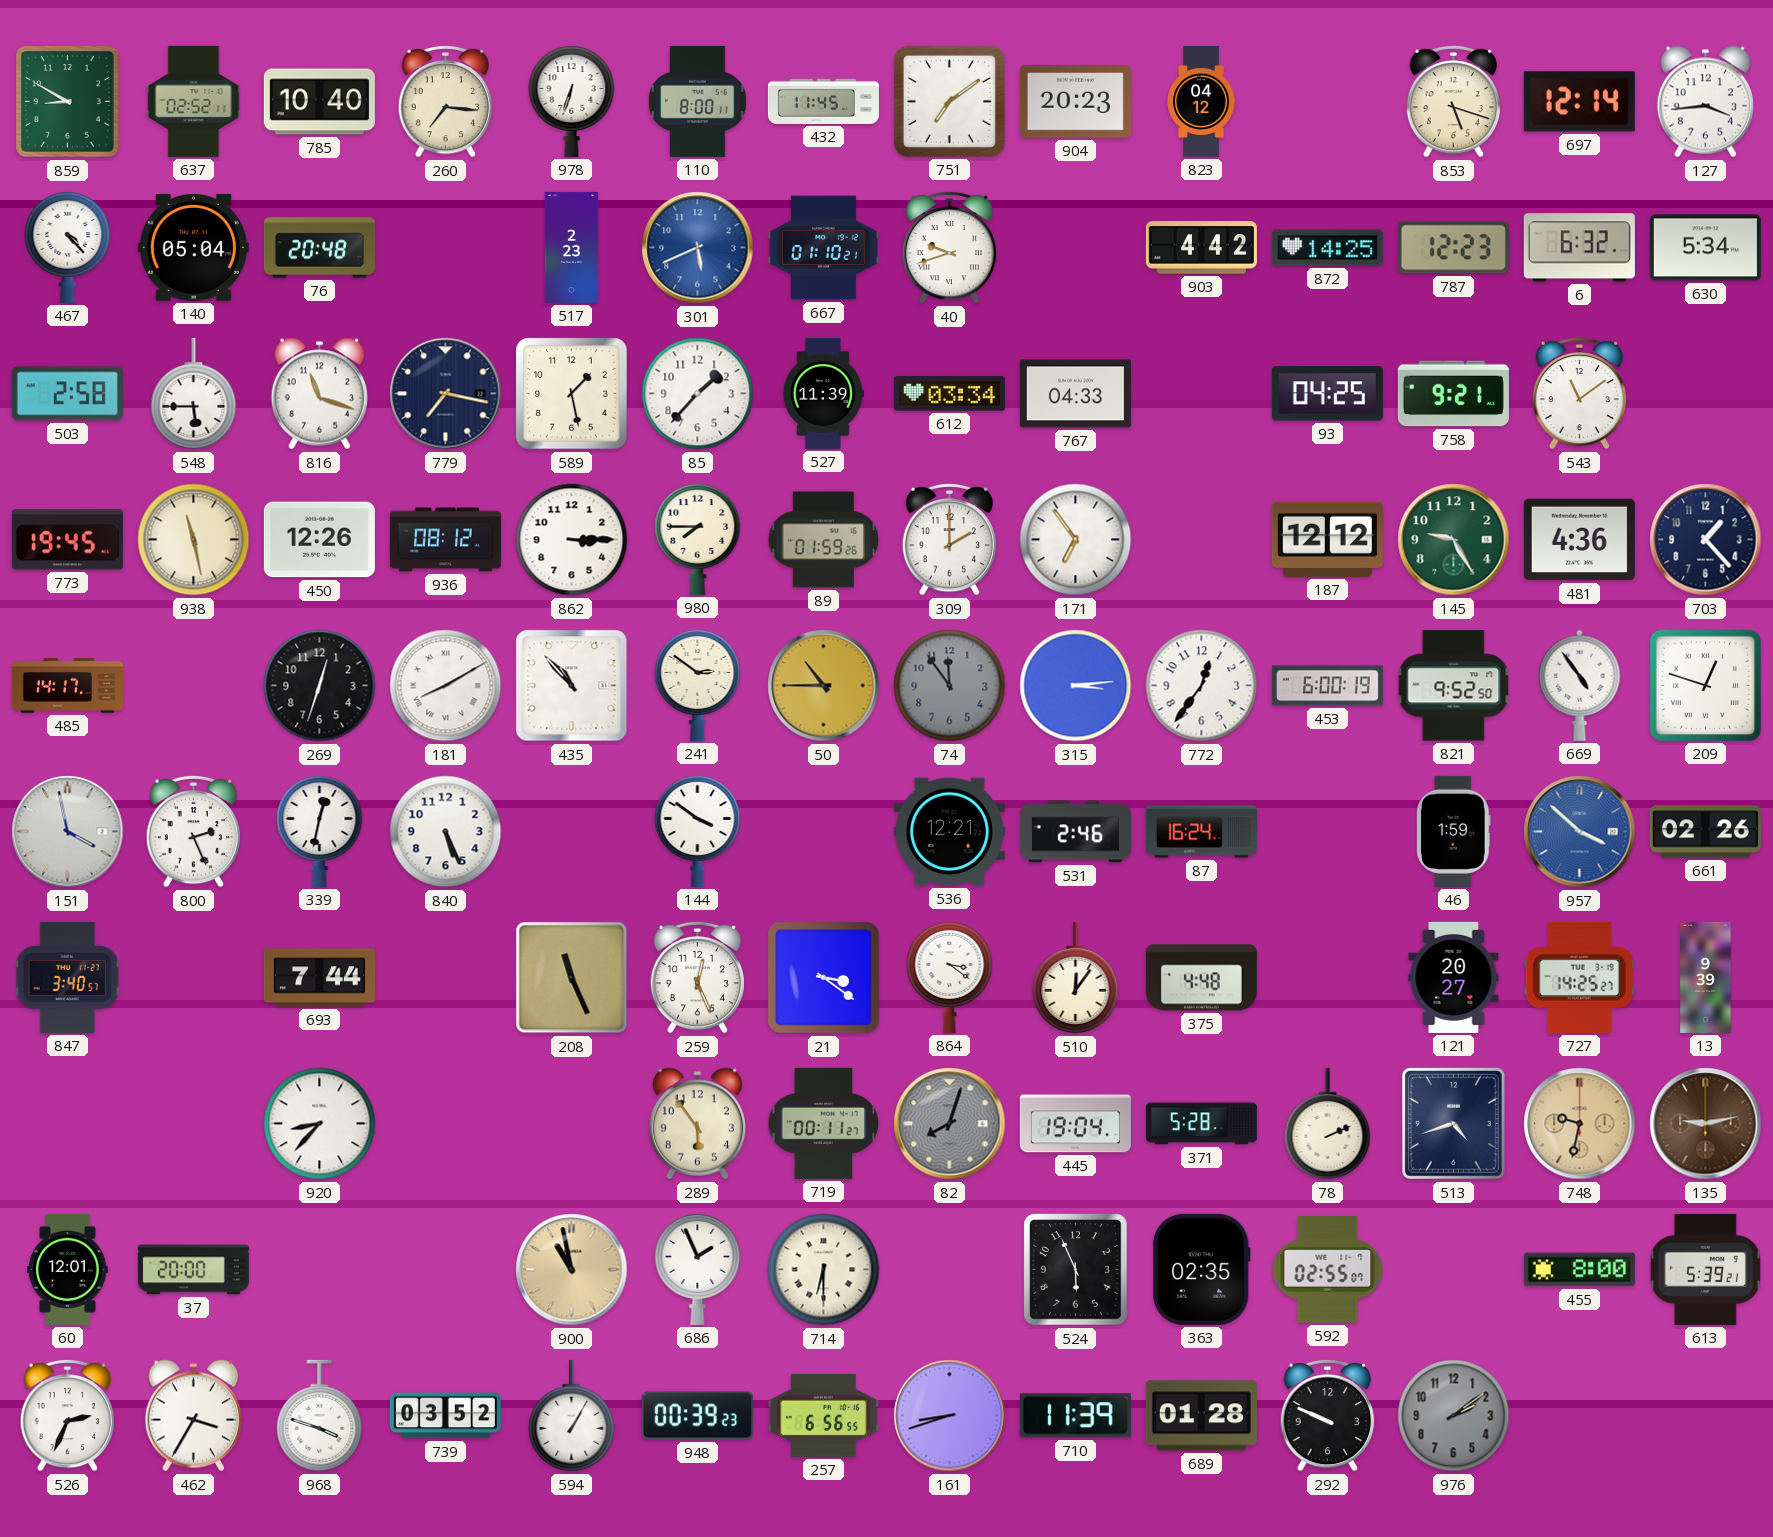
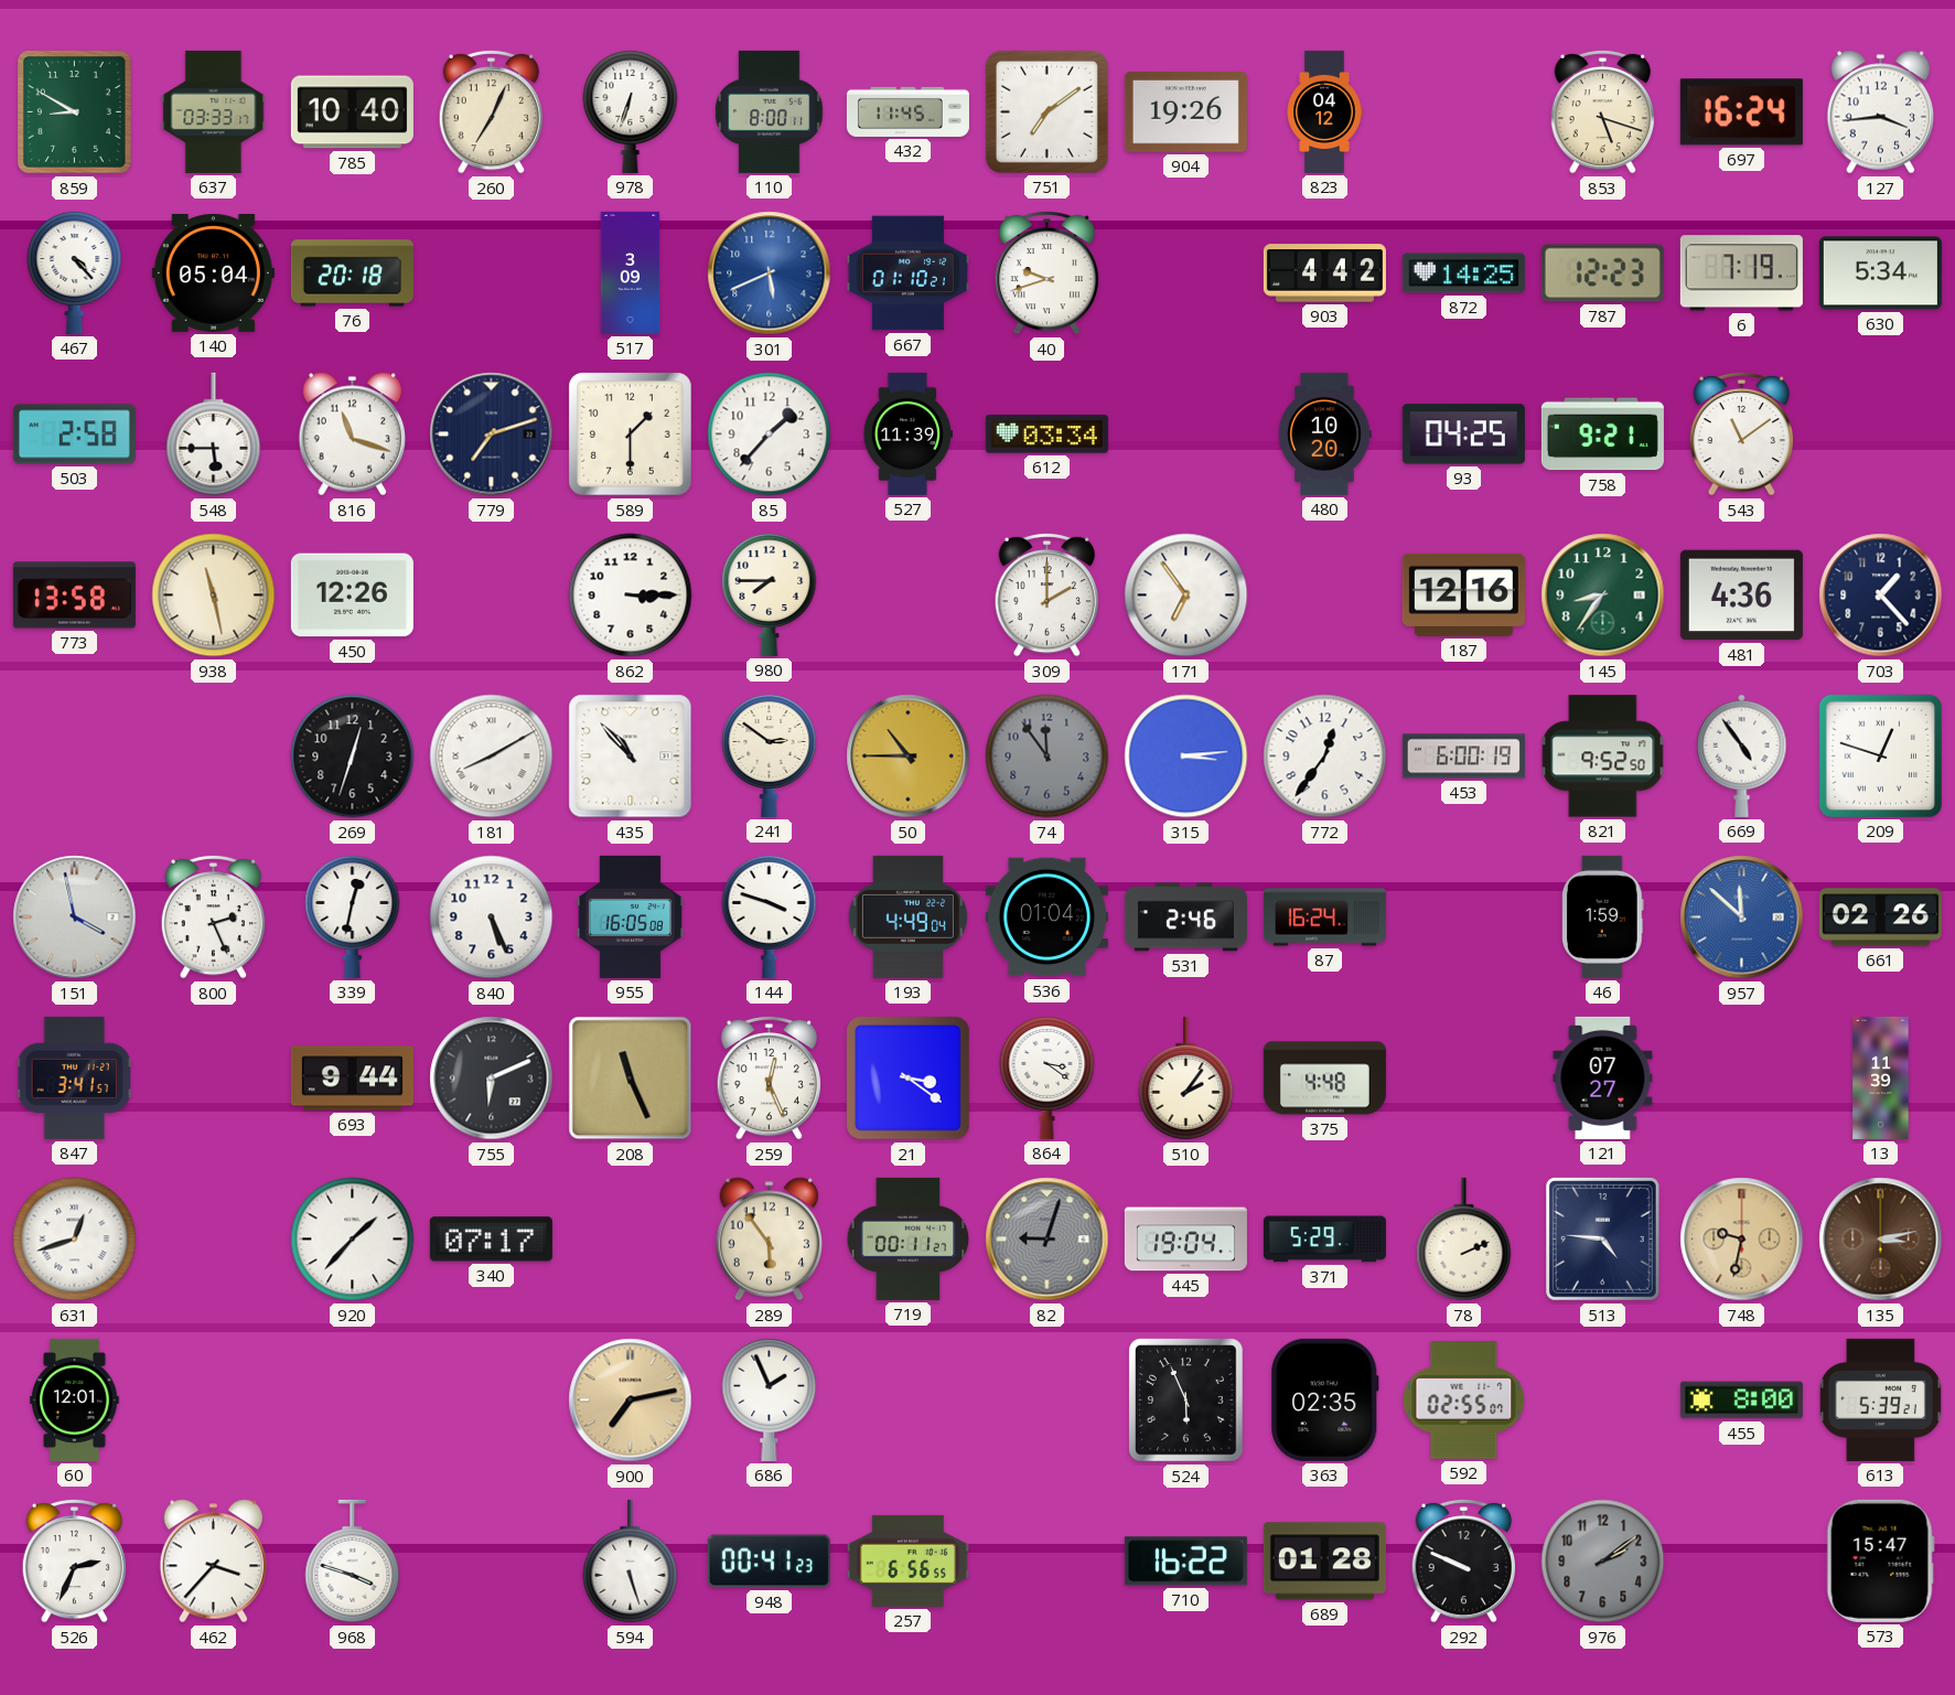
637: 02:52 -> 03:33 (214, 111)
260: 7:16 -> 7:04 (491, 111)
904: 20:23 -> 19:26 (1185, 112)
697: 12:14 -> 16:24 (1741, 112)
76: 20:48 -> 20:18 (352, 273)
517: 2:23 -> 3:09 (631, 272)
6: 6:32 -> 7:19 (1741, 273)
779: 7:17 -> 7:12 (492, 435)
589: 1:28 -> 1:30 (631, 435)
767: 04:33 -> none (1075, 394)
480: none -> 10:20 (1325, 433)
773: 19:45 -> 13:58 (74, 596)
936: 08:12 -> none (445, 540)
89: 01:59 -> none (824, 540)
187: 12:12 -> 12:16 (1463, 594)
145: 9:25 -> 8:36 (1603, 596)
485: 14:17 -> none (67, 686)
955: none -> 16:05 (630, 916)
144: 3:51 -> 3:48 (770, 916)
193: none -> 4:49 (907, 916)
536: 12:21 -> 01:04 (1046, 918)
957: 3:52 -> 11:52 (1742, 918)
847: 3:40 -> 3:41 (74, 1077)
693: 7:44 -> 9:44 (352, 1079)
755: none -> 6:11 (492, 1079)
510: 12:06 -> 2:06 (1186, 1079)
121: 20:27 -> 07:27 (1603, 1077)
727: 14:25 -> none (1579, 977)
13: 9:39 -> 11:39 (1881, 1077)
631: none -> 12:42 (75, 1240)
920: 8:37 -> 1:37 (353, 1240)
340: none -> 07:17 (491, 1240)
82: 8:03 -> 9:03 (1048, 1240)
371: 5:28 -> 5:29 (1324, 1240)
513: 4:42 -> 4:46 (1602, 1238)
135: 9:13 -> 3:13 (1881, 1240)
37: 20:00 -> none (193, 1270)
900: 10:58 -> 7:13 (631, 1401)
714: 6:30 -> none (824, 1270)
462: 3:35 -> 3:37 (213, 1562)
739: 03:52 -> none (445, 1416)
594: 1:05 -> 5:27 (631, 1562)
948: 00:39 -> 00:41 (769, 1562)
161: 8:42 -> none (950, 1416)
710: 11:39 -> 16:22 (1185, 1562)
573: none -> 15:47 (1880, 1560)
